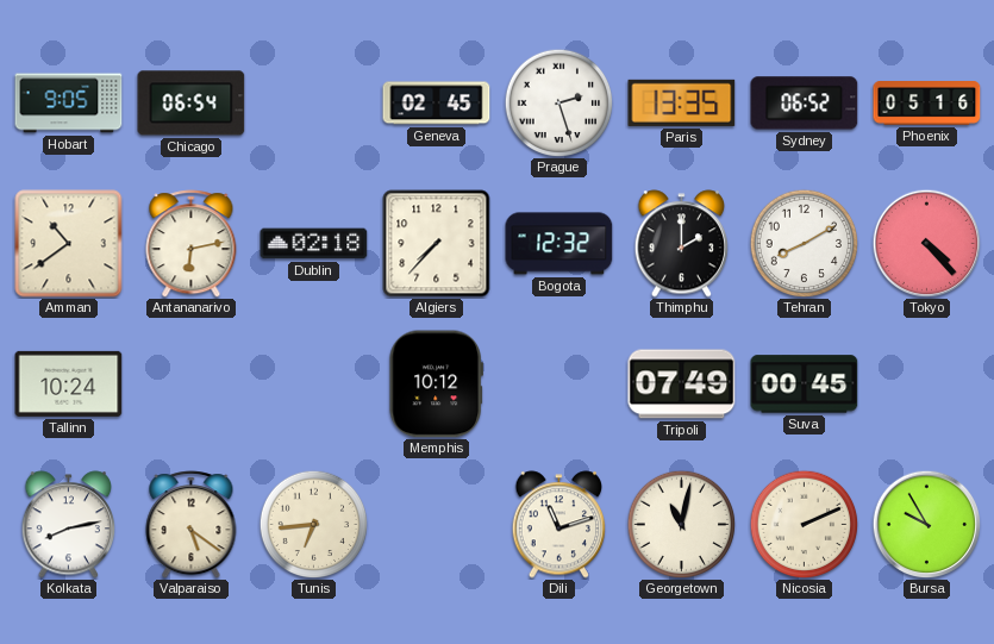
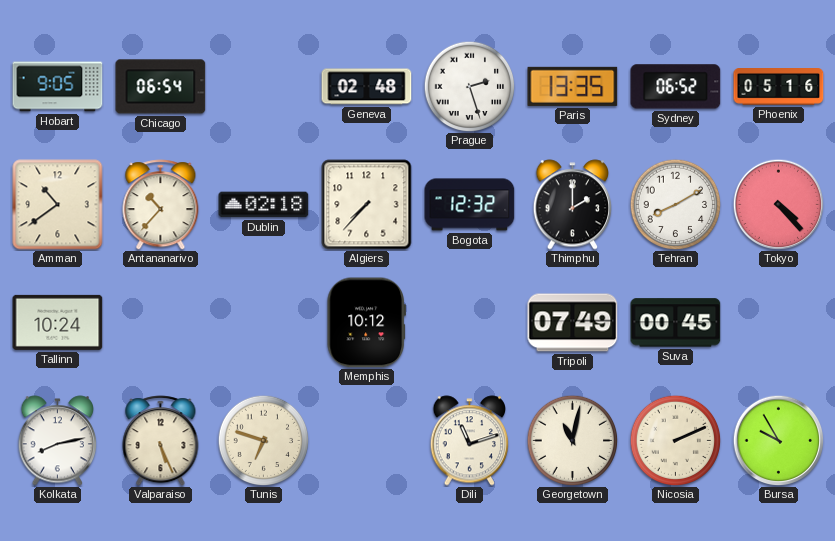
Geneva: 02:45 -> 02:48 (367, 87)
Antananarivo: 6:13 -> 10:37 (161, 205)
Valparaiso: 5:21 -> 5:26 (161, 441)
Tunis: 6:44 -> 6:48 (263, 440)
